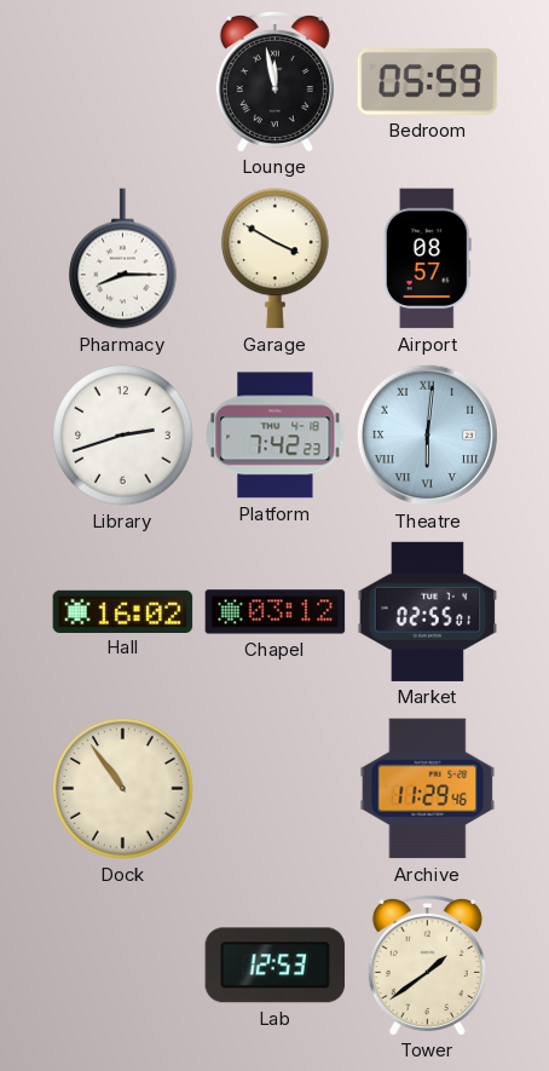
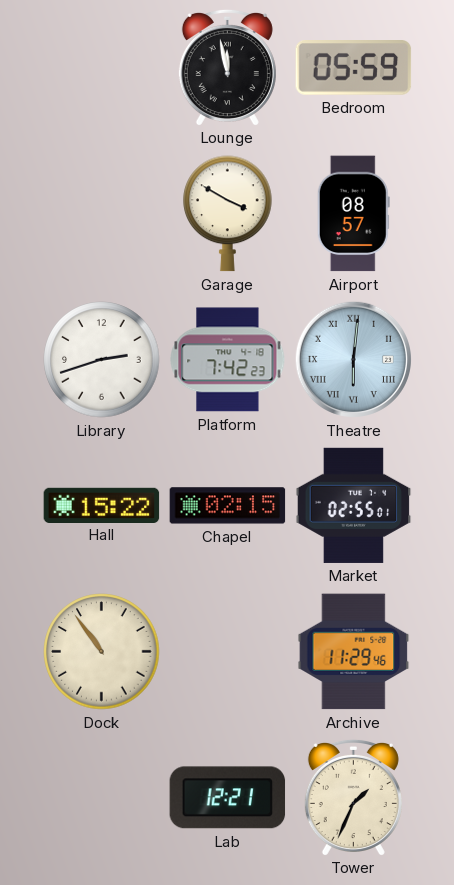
Pharmacy: 8:15 -> none (123, 259)
Hall: 16:02 -> 15:22 (102, 505)
Chapel: 03:12 -> 02:15 (228, 506)
Lab: 12:53 -> 12:21 (228, 798)
Tower: 1:39 -> 1:34 (353, 797)
